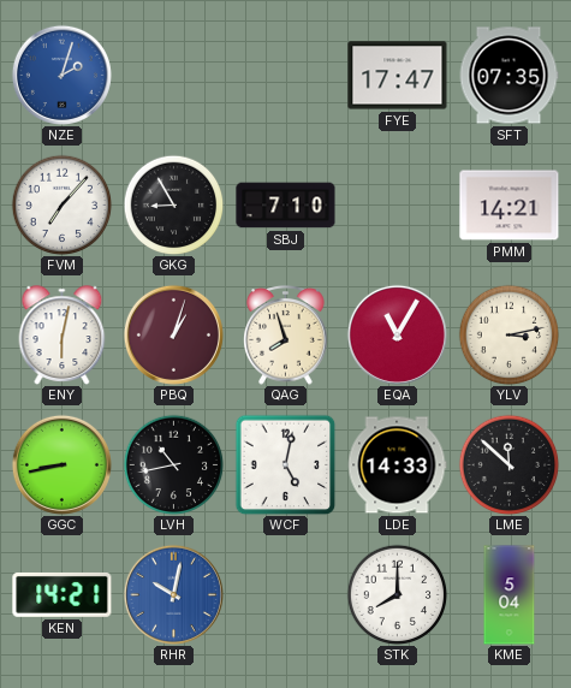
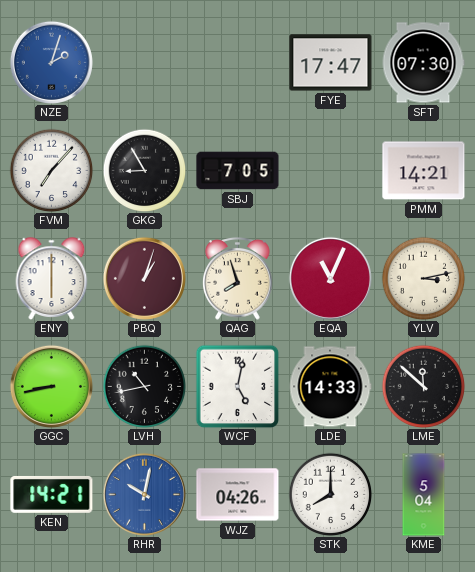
SFT: 07:35 -> 07:30 (423, 63)
SBJ: 7:10 -> 7:05 (238, 171)
ENY: 6:02 -> 6:00 (52, 279)
EQA: 11:05 -> 11:04 (330, 278)
WJZ: none -> 04:26 (238, 495)
